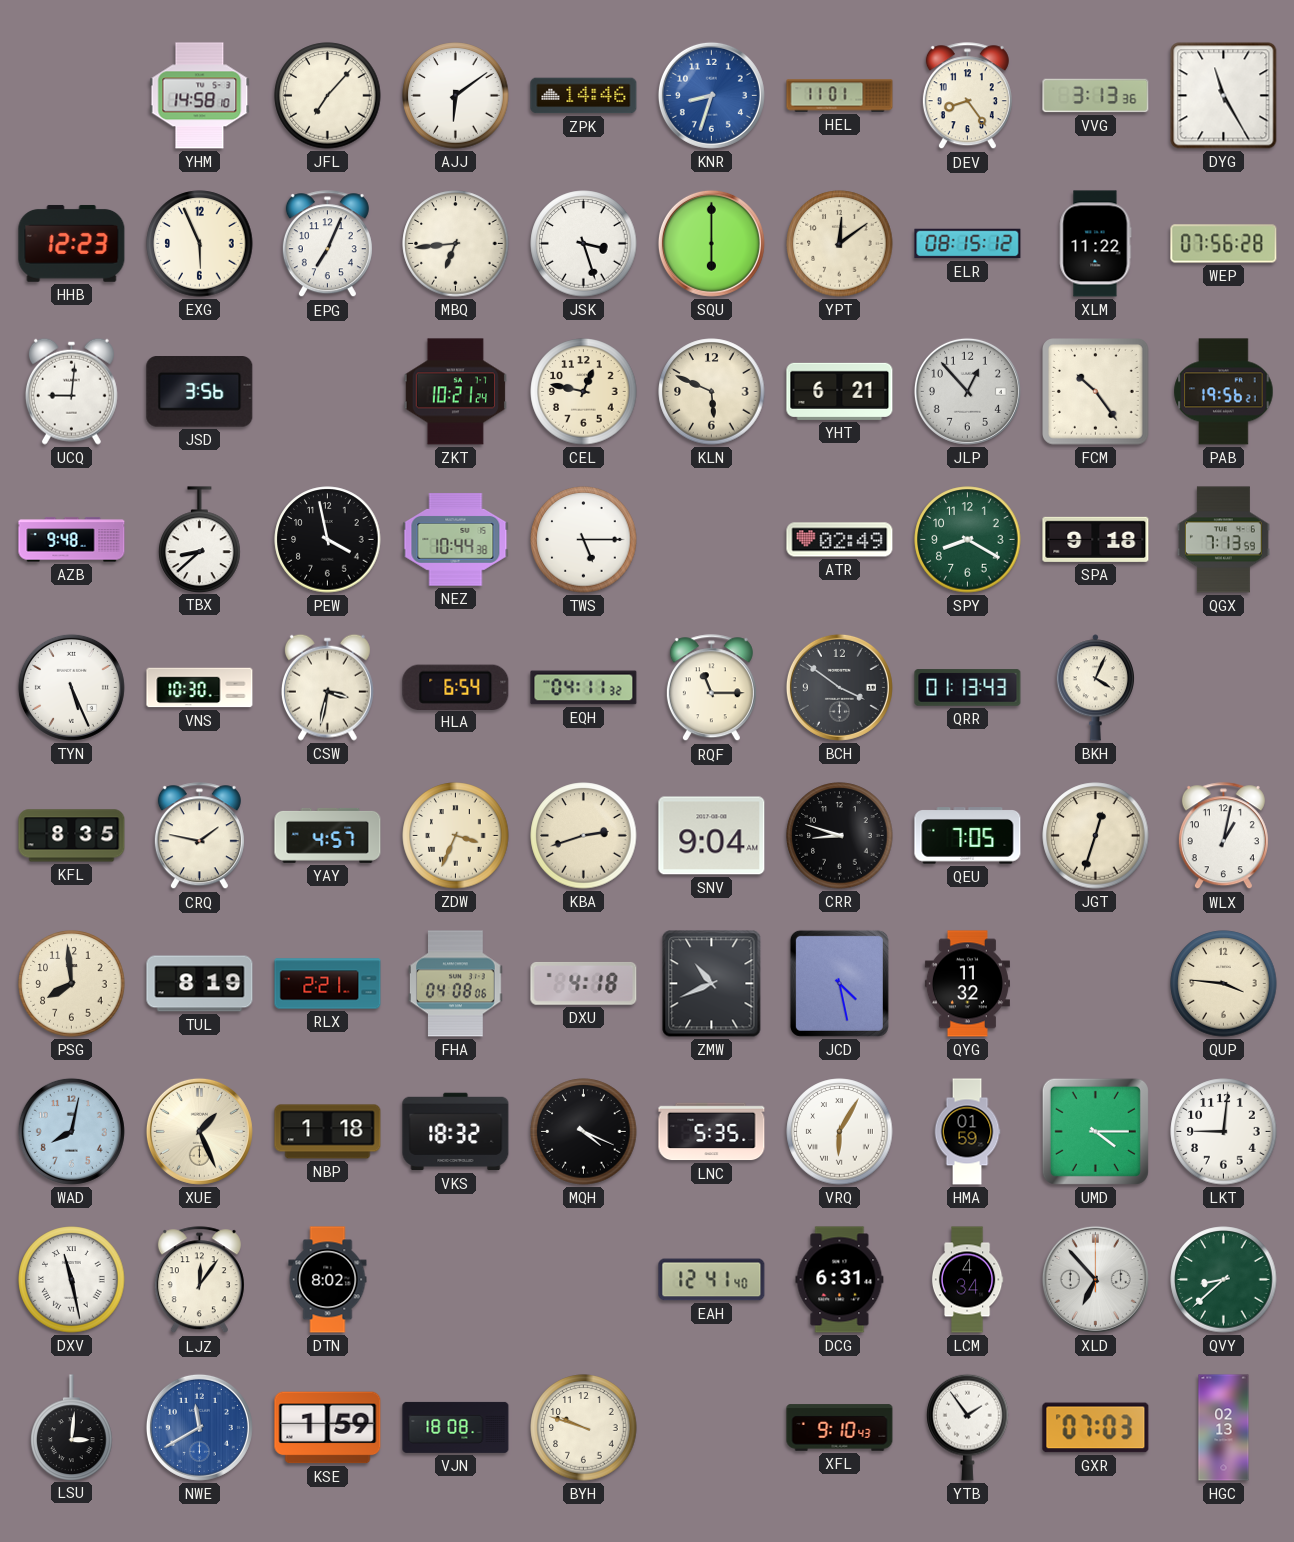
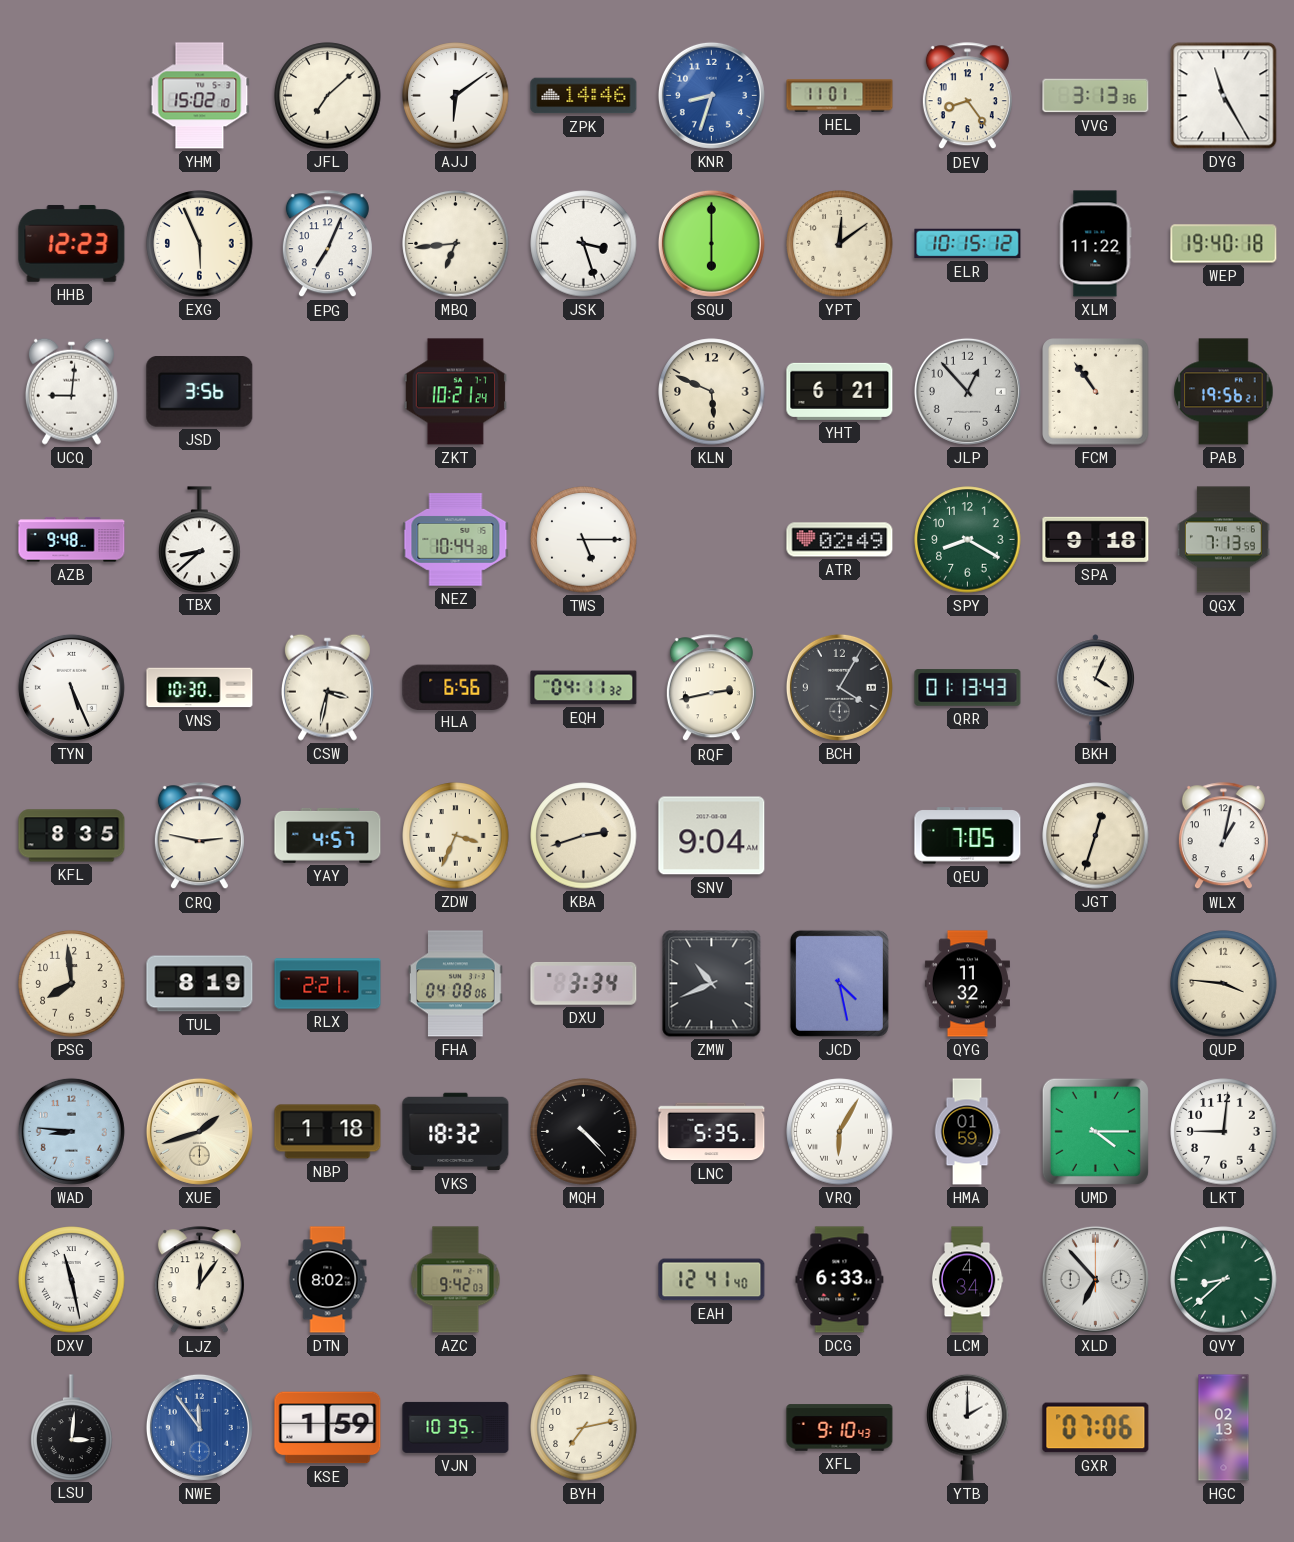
YHM: 14:58 -> 15:02 (200, 96)
JFL: 7:07 -> 7:08 (328, 96)
ELR: 08:15 -> 10:15 (968, 244)
WEP: 07:56 -> 19:40 (1224, 244)
CEL: 12:47 -> none (584, 392)
FCM: 10:24 -> 10:54 (1096, 392)
PEW: 3:58 -> none (328, 540)
HLA: 6:54 -> 6:56 (456, 687)
RQF: 11:15 -> 2:43 (711, 688)
BCH: 3:51 -> 4:05 (839, 687)
CRQ: 1:47 -> 2:47 (199, 836)
CRR: 8:48 -> none (840, 836)
DXU: 4:18 -> 3:34 (584, 983)
WAD: 8:02 -> 8:46 (71, 1131)
XUE: 1:26 -> 1:42 (199, 1131)
MQH: 4:19 -> 4:23 (584, 1132)
AZC: none -> 9:42 (456, 1280)
DCG: 6:31 -> 6:33 (840, 1280)
NWE: 11:40 -> 11:54 (199, 1427)
VJN: 18:08 -> 10:35 (456, 1427)
BYH: 9:48 -> 7:13 (584, 1428)
YTB: 1:54 -> 2:00 (968, 1427)
GXR: 07:03 -> 07:06 (1096, 1428)
